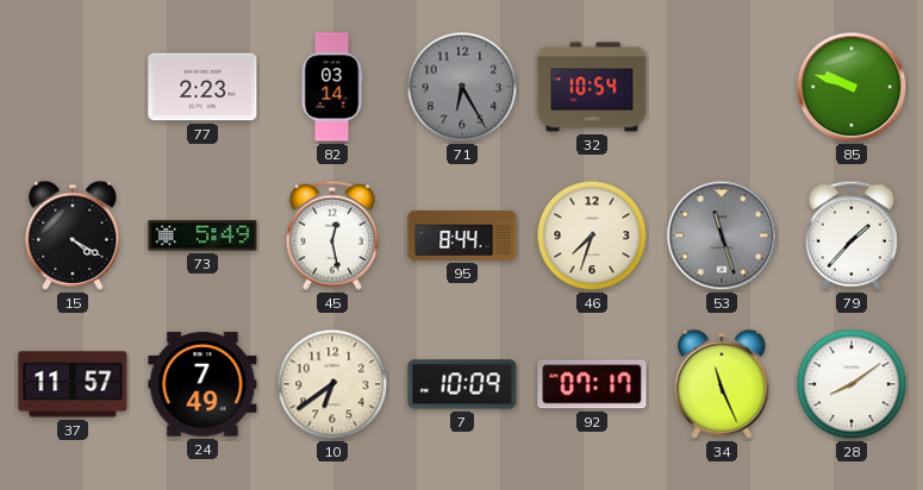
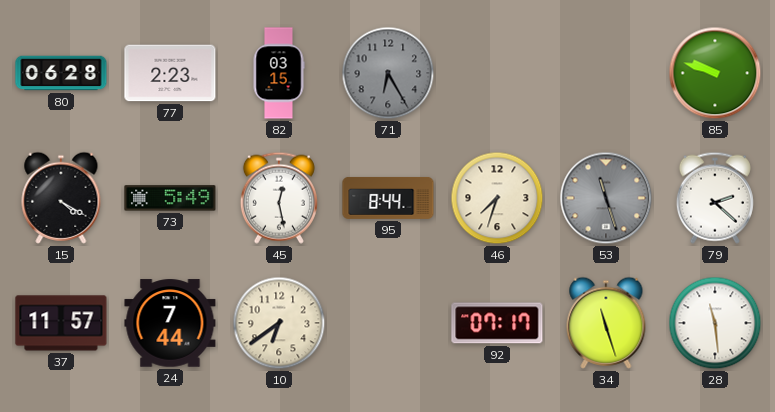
80: none -> 06:28 (61, 73)
82: 03:14 -> 03:15 (279, 73)
32: 10:54 -> none (592, 87)
79: 1:37 -> 2:22 (715, 198)
24: 7:49 -> 7:44 (170, 323)
7: 10:09 -> none (462, 384)
34: 11:26 -> 11:27 (606, 323)
28: 8:09 -> 11:29 (715, 323)
